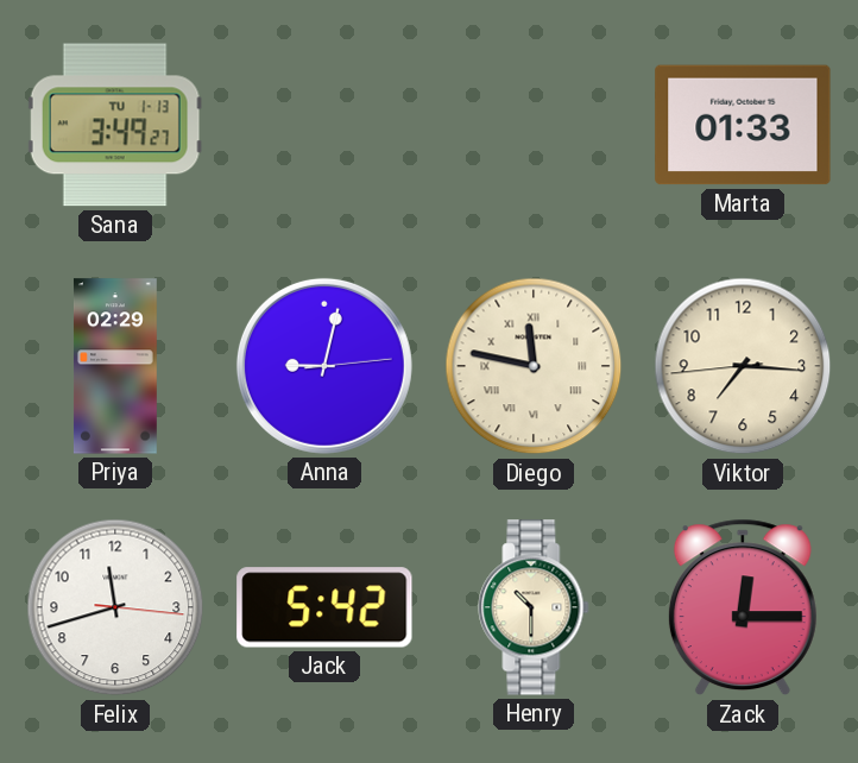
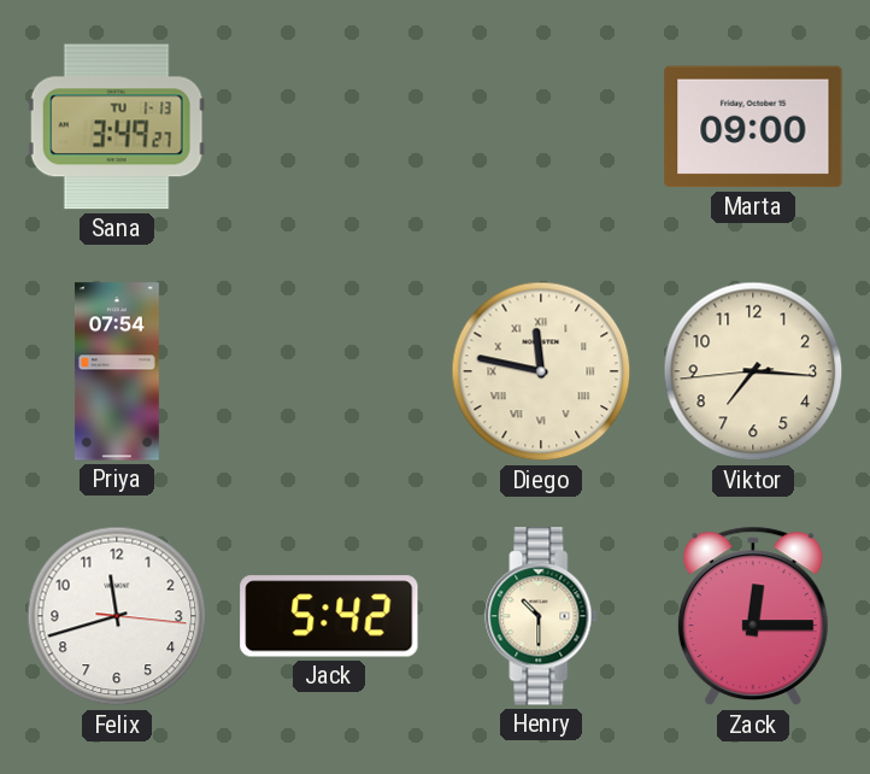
Marta: 01:33 -> 09:00 (753, 127)
Priya: 02:29 -> 07:54 (117, 371)
Anna: 9:02 -> none (324, 366)
